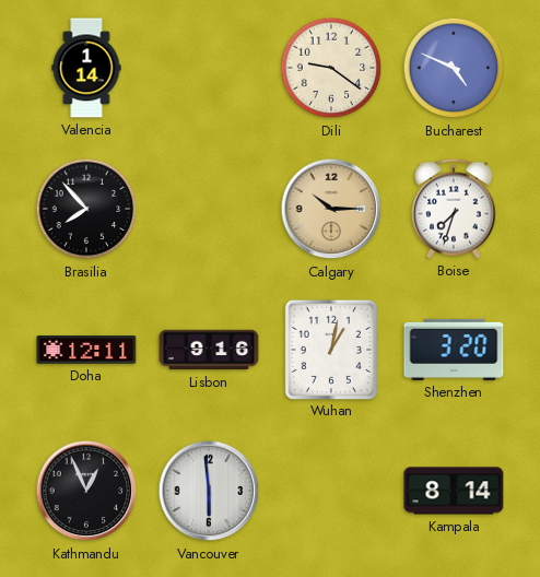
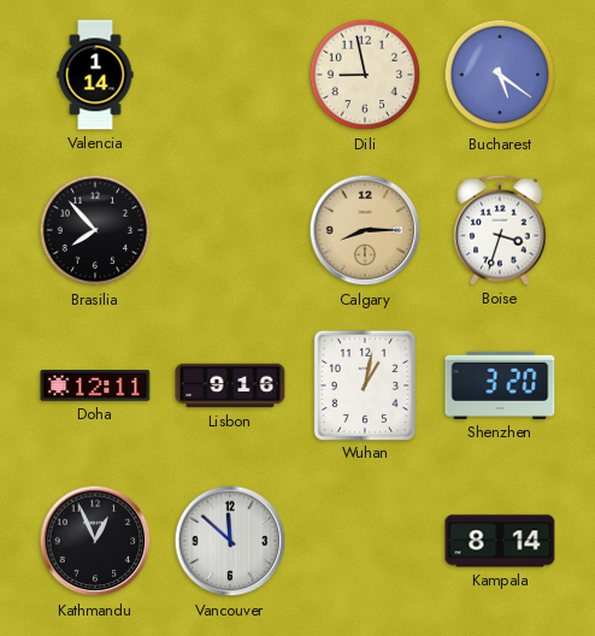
Dili: 9:21 -> 8:58 (365, 75)
Bucharest: 4:49 -> 5:21 (500, 75)
Calgary: 10:15 -> 8:15 (365, 230)
Boise: 7:33 -> 3:33 (500, 230)
Vancouver: 5:59 -> 11:52 (230, 541)
